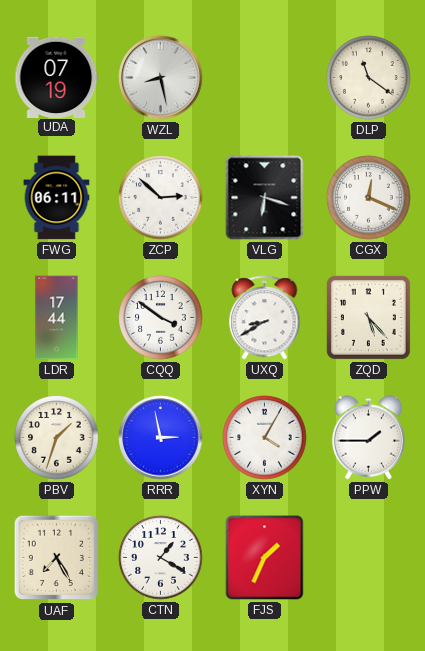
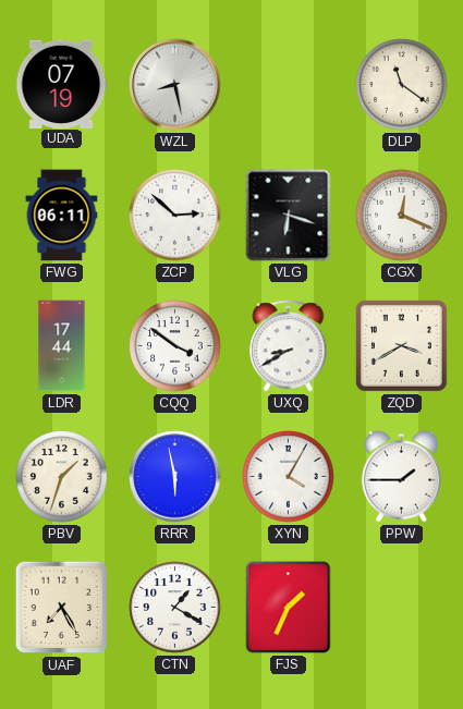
ZQD: 5:23 -> 3:40 (402, 346)
RRR: 2:58 -> 5:58 (175, 477)
